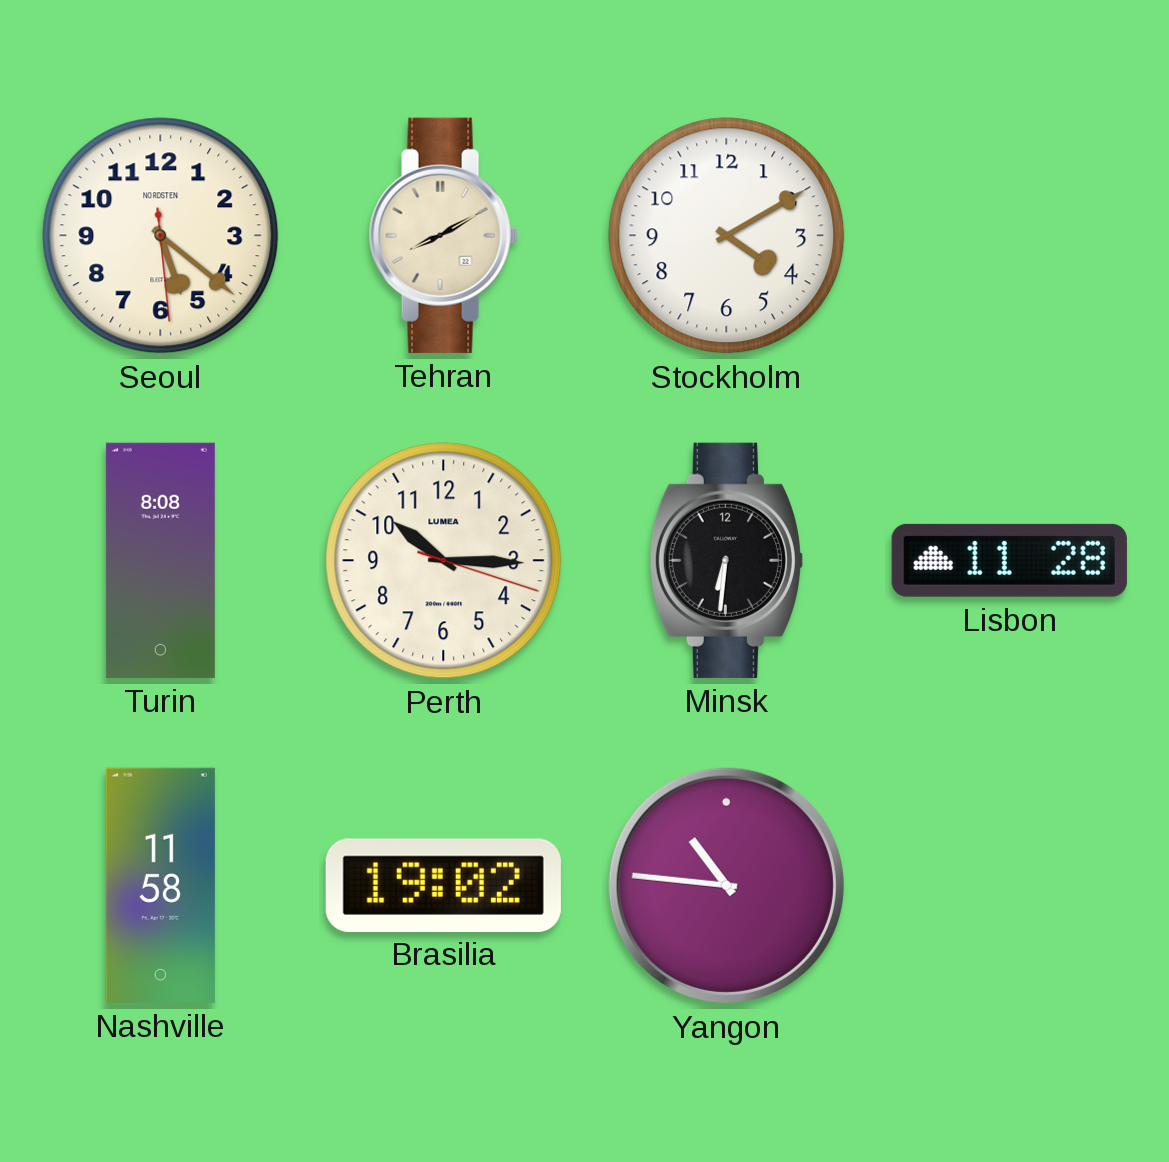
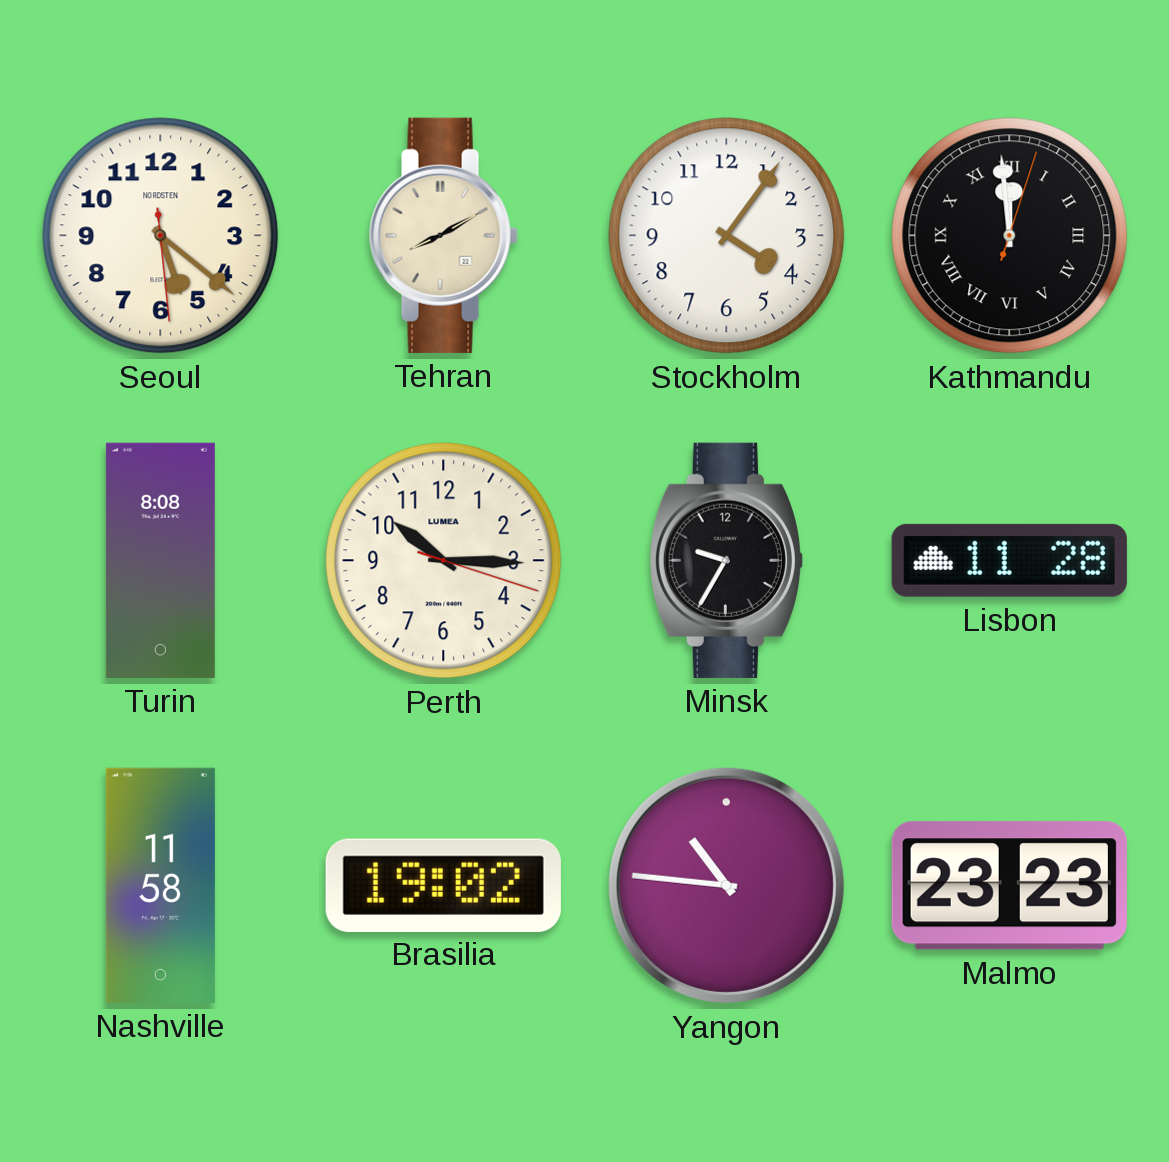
Stockholm: 4:10 -> 4:06 (727, 236)
Kathmandu: none -> 11:59 (1010, 236)
Minsk: 6:31 -> 9:35 (726, 560)
Malmo: none -> 23:23 (1009, 886)
